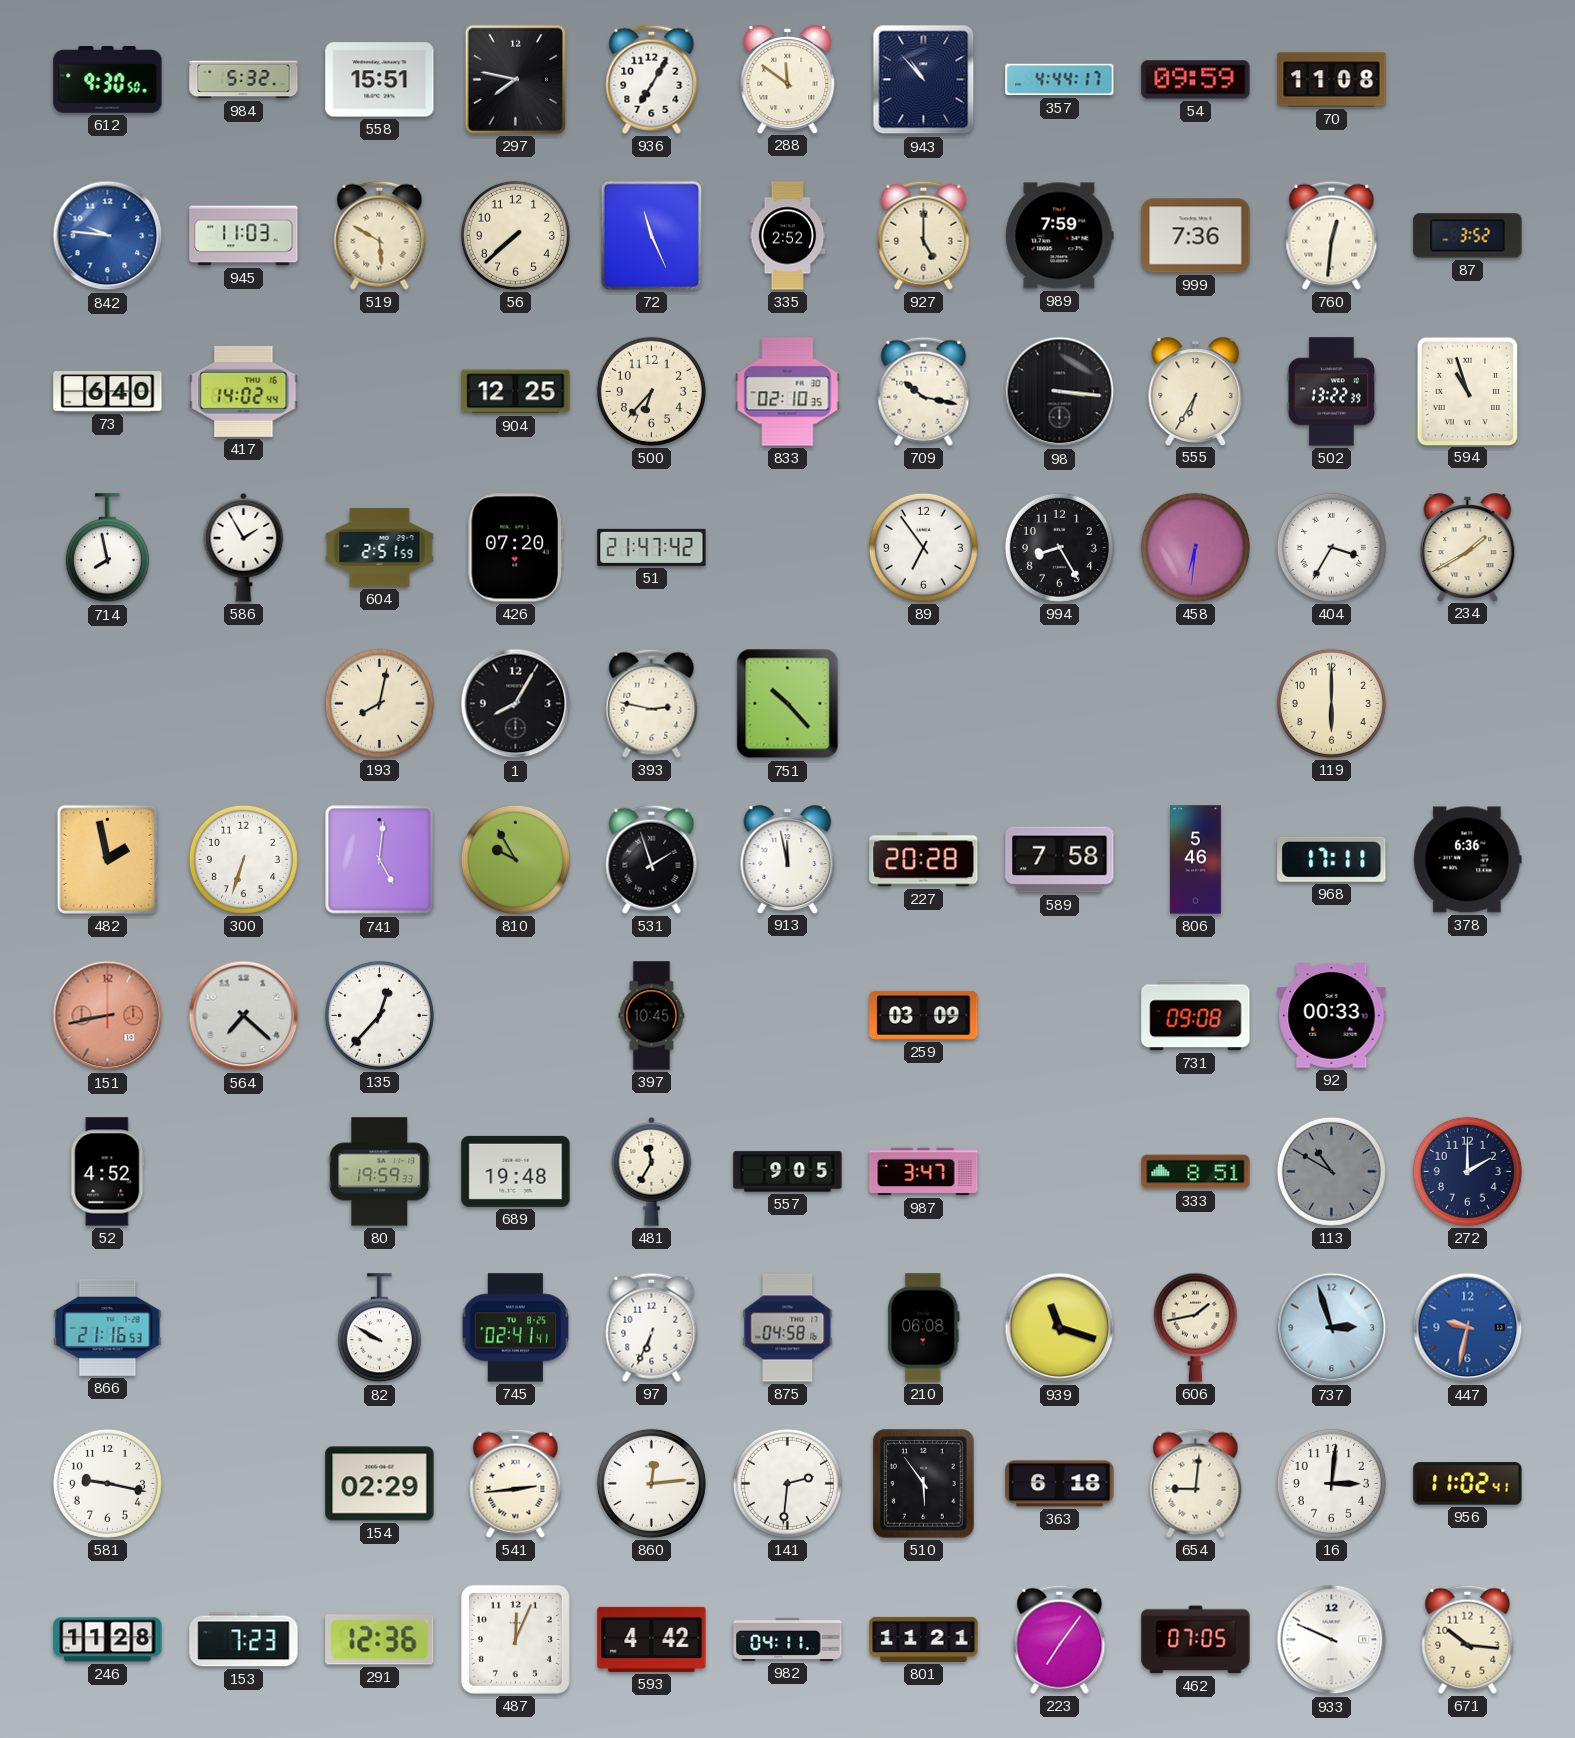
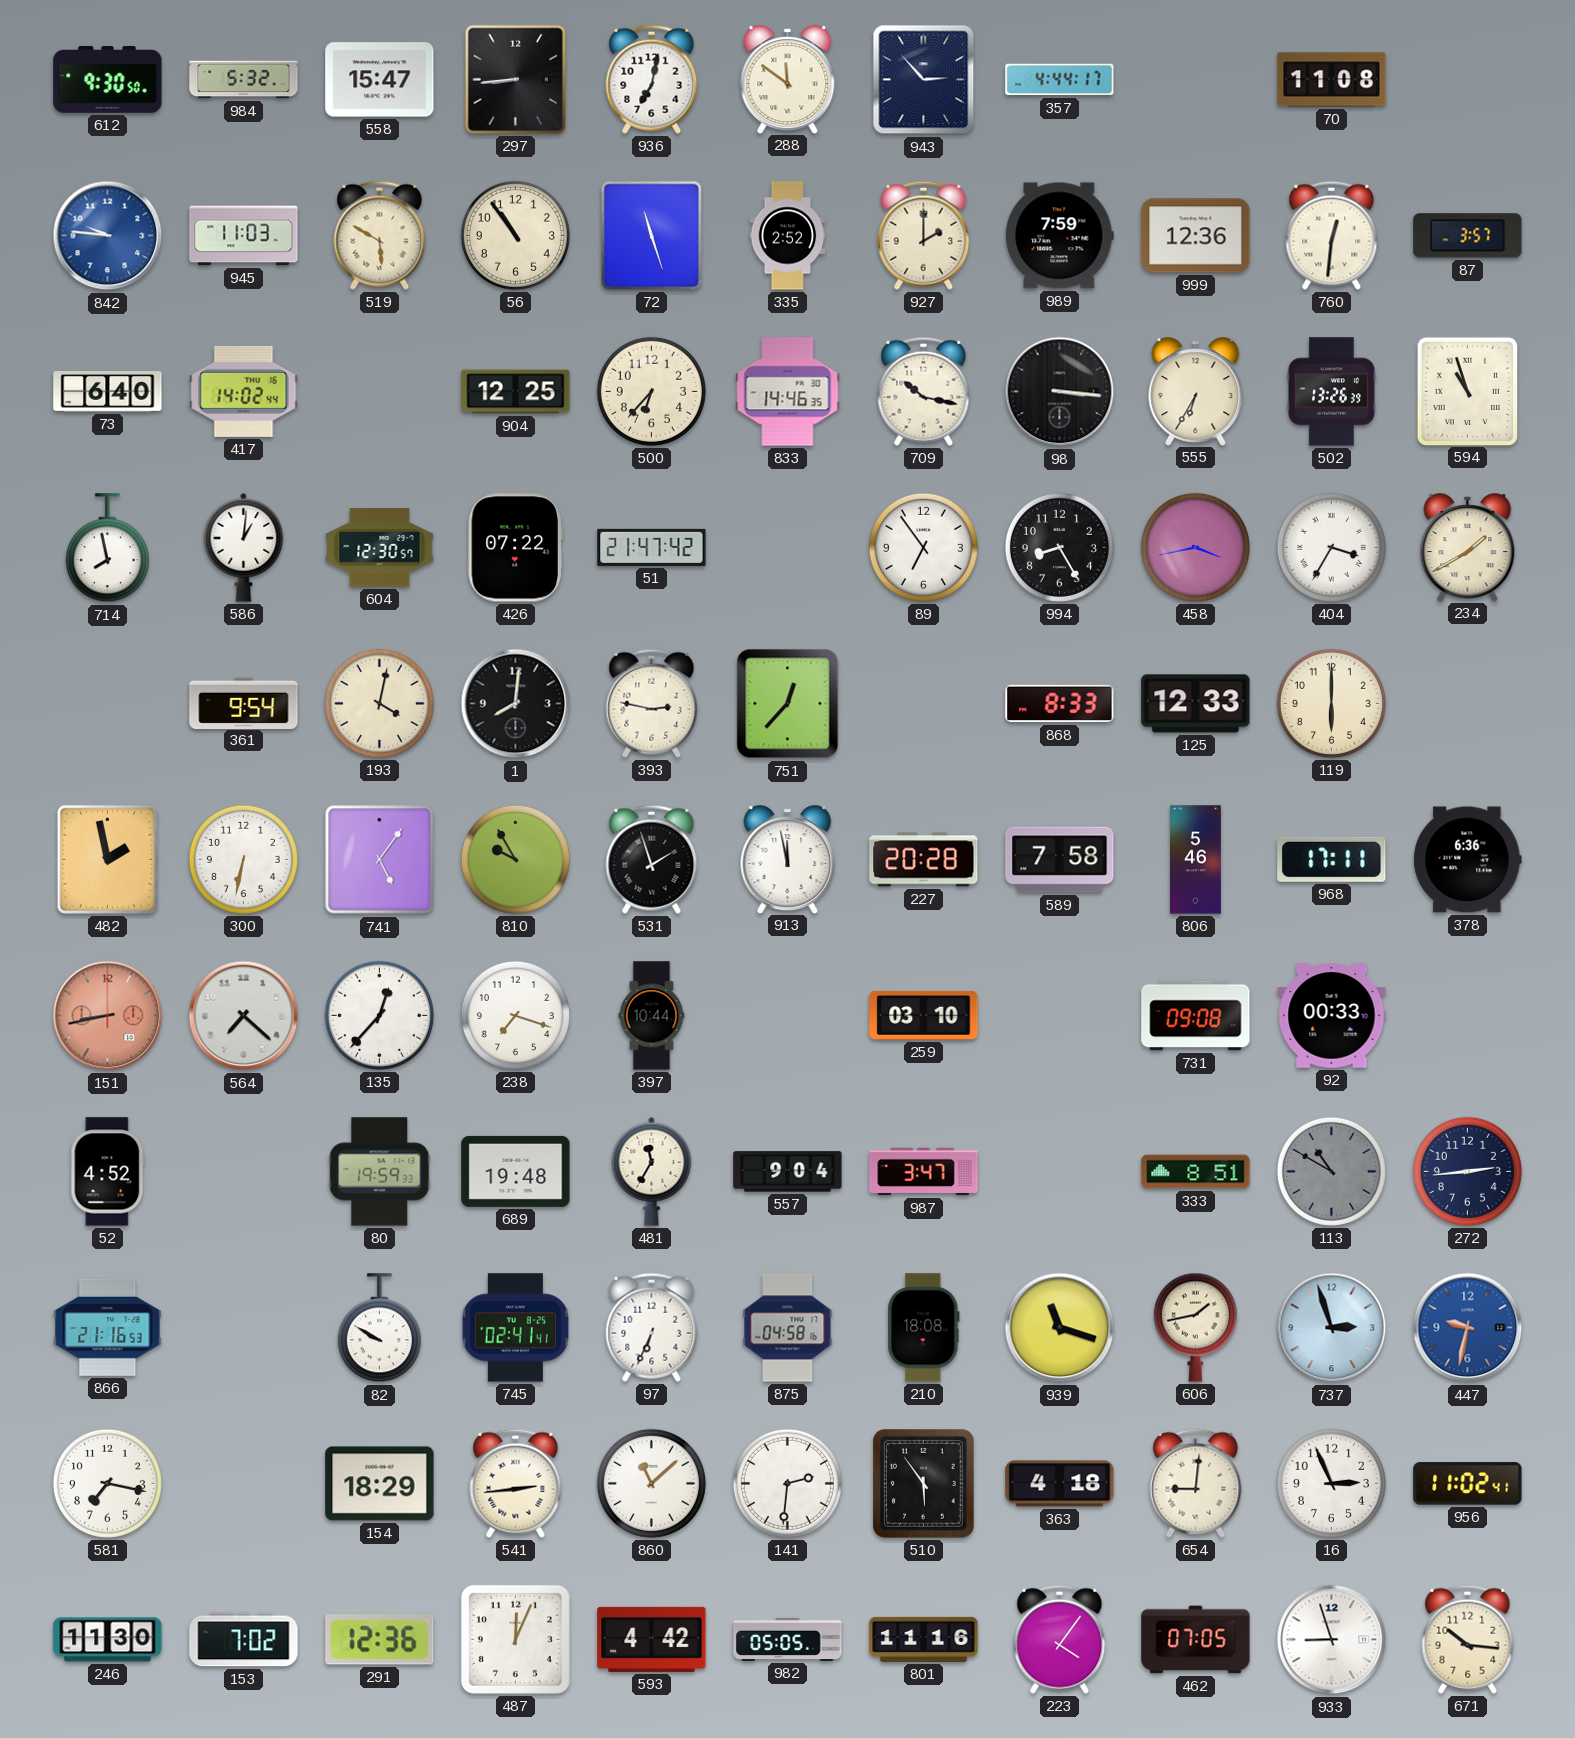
558: 15:51 -> 15:47 (380, 80)
297: 7:47 -> 8:44 (515, 79)
936: 7:05 -> 7:02 (652, 79)
943: 10:53 -> 2:53 (924, 80)
54: 09:59 -> none (1196, 80)
56: 7:38 -> 10:54 (515, 235)
72: 11:26 -> 11:27 (651, 235)
927: 5:00 -> 2:00 (924, 235)
999: 7:36 -> 12:36 (1196, 236)
87: 3:52 -> 3:57 (1468, 236)
833: 02:10 -> 14:46 (788, 392)
502: 13:22 -> 13:26 (1331, 392)
586: 1:55 -> 1:01 (244, 547)
604: 2:51 -> 12:30 (380, 548)
426: 07:20 -> 07:22 (515, 548)
458: 6:31 -> 3:43 (1195, 547)
361: none -> 9:54 (244, 703)
193: 8:02 -> 4:02 (379, 703)
1: 8:05 -> 8:01 (516, 704)
751: 10:23 -> 12:37 (788, 704)
868: none -> 8:33 (1060, 704)
125: none -> 12:33 (1196, 704)
300: 6:33 -> 6:32 (243, 859)
741: 5:01 -> 5:06 (380, 860)
238: none -> 7:18 (515, 1015)
397: 10:45 -> 10:44 (652, 1016)
259: 03:09 -> 03:10 (924, 1016)
557: 9:05 -> 9:04 (788, 1172)
272: 2:00 -> 2:44 (1467, 1171)
210: 06:08 -> 18:08 (924, 1328)
581: 9:17 -> 7:17 (107, 1483)
154: 02:29 -> 18:29 (380, 1484)
860: 12:14 -> 11:08 (651, 1483)
363: 6:18 -> 4:18 (1060, 1484)
16: 3:01 -> 2:56 (1331, 1483)
246: 11:28 -> 11:30 (108, 1640)
153: 7:23 -> 7:02 (244, 1640)
982: 04:11 -> 05:05 (788, 1639)
801: 11:21 -> 11:16 (924, 1639)
223: 7:06 -> 4:06 (1060, 1639)
933: 9:49 -> 8:57 (1332, 1640)
